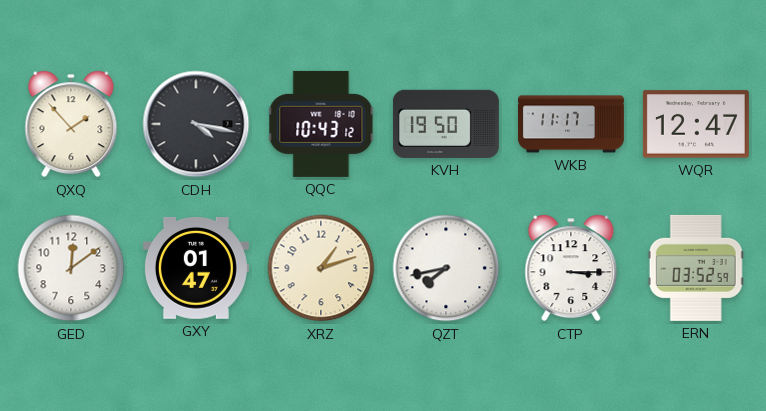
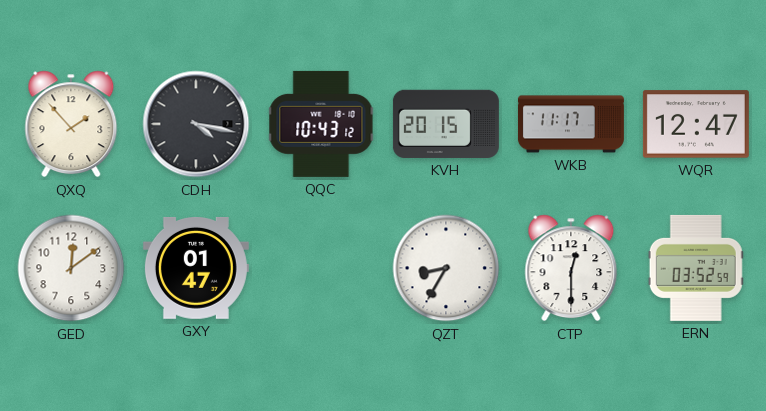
KVH: 19:50 -> 20:15 (446, 124)
XRZ: 1:12 -> none (321, 268)
QZT: 7:43 -> 8:35 (446, 268)
CTP: 3:15 -> 12:30 (571, 268)
